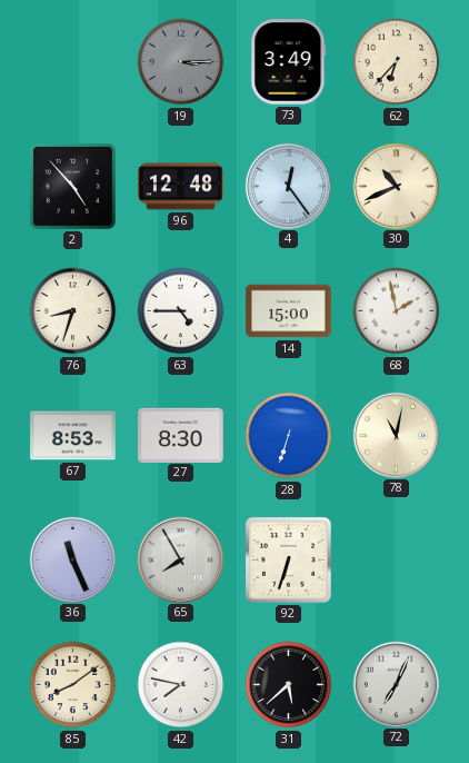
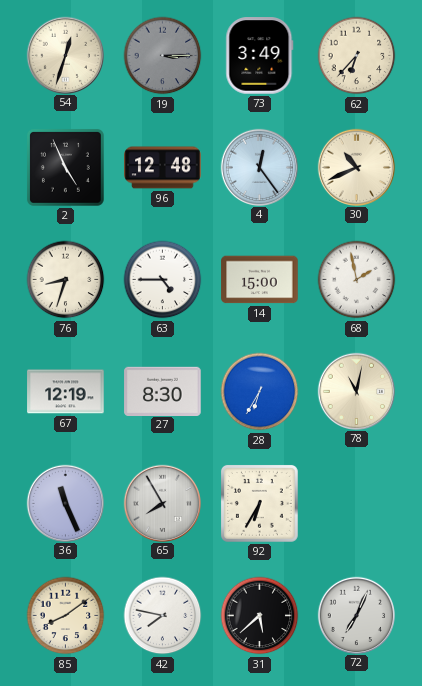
54: none -> 12:33 (65, 55)
2: 4:53 -> 4:56 (65, 167)
67: 8:53 -> 12:19 (66, 392)
28: 6:33 -> 6:35 (260, 392)
92: 6:33 -> 6:35 (259, 503)
